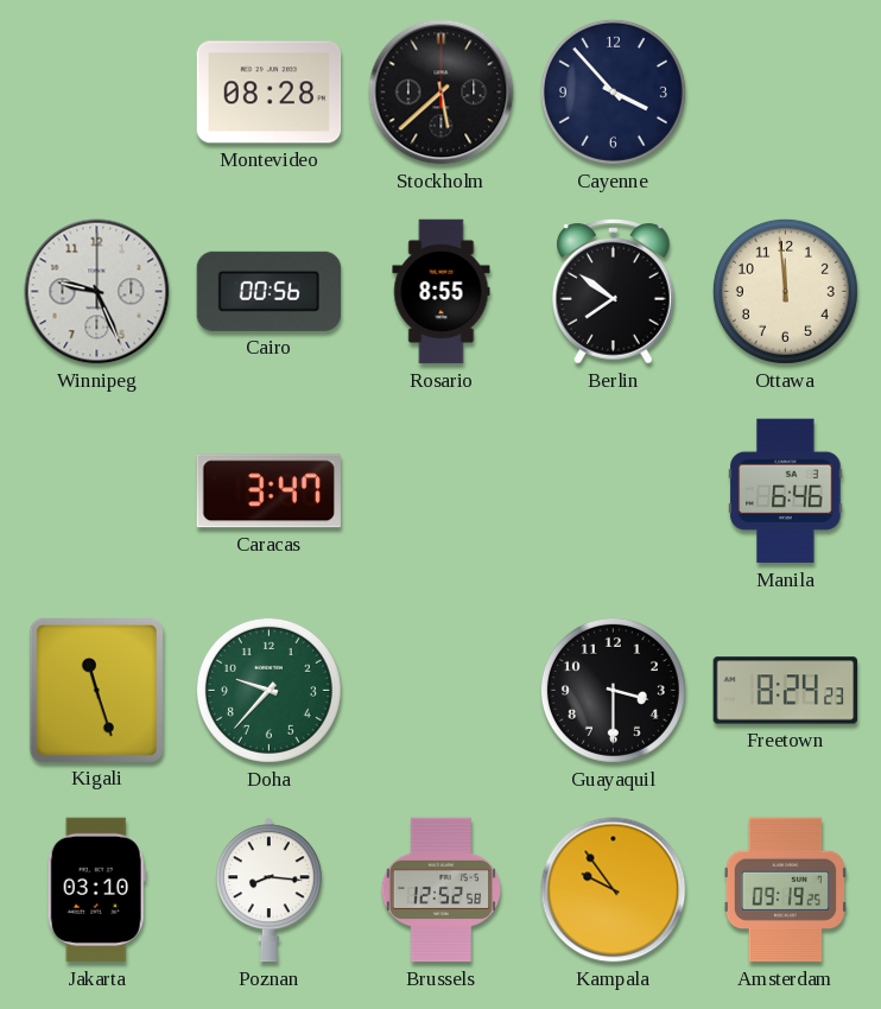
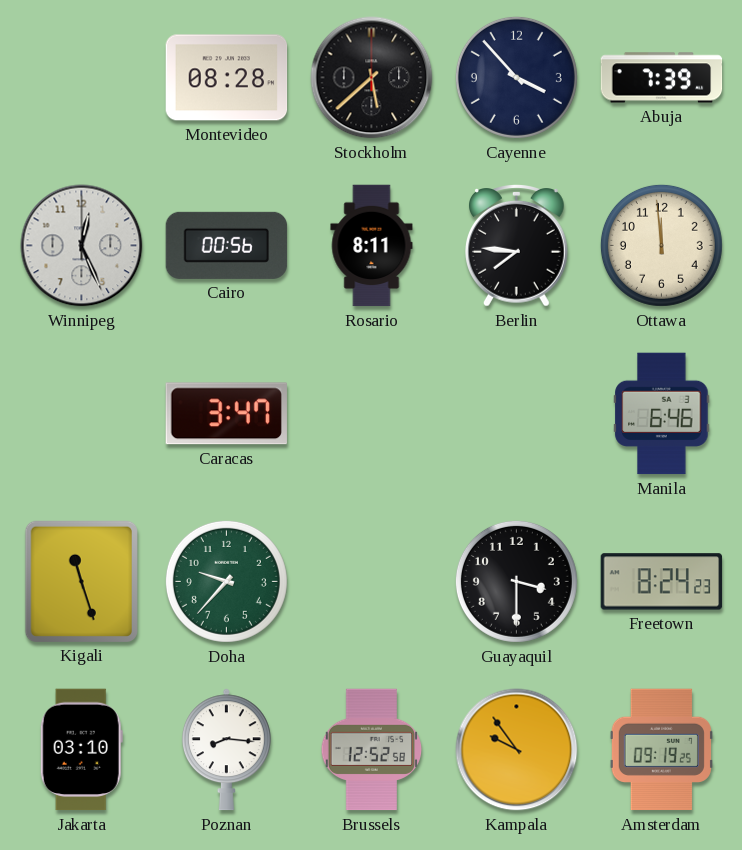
Abuja: none -> 7:39 (662, 78)
Winnipeg: 9:26 -> 12:26 (82, 246)
Rosario: 8:55 -> 8:11 (372, 246)
Berlin: 7:51 -> 7:46 (517, 246)
